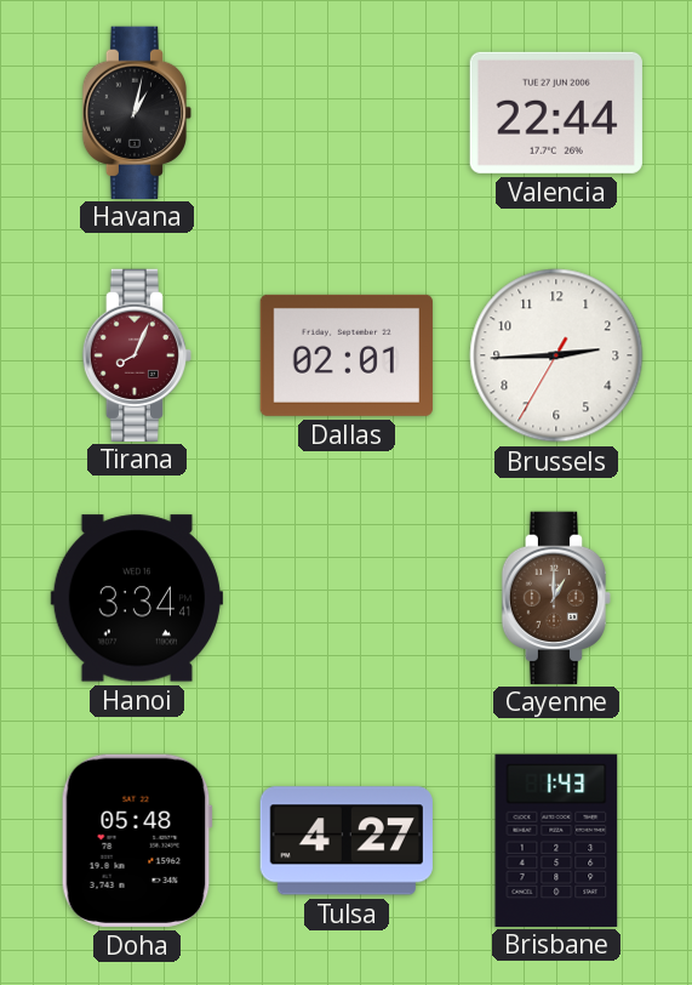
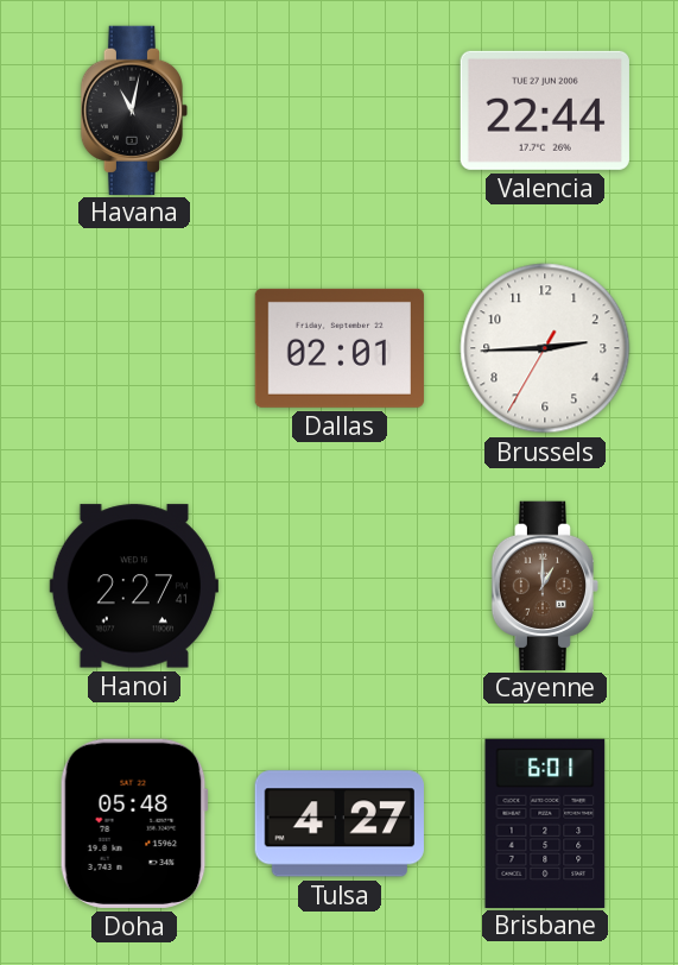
Havana: 1:02 -> 11:02 (133, 109)
Tirana: 8:04 -> none (136, 354)
Hanoi: 3:34 -> 2:27 (134, 586)
Brisbane: 1:43 -> 6:01 (545, 822)
